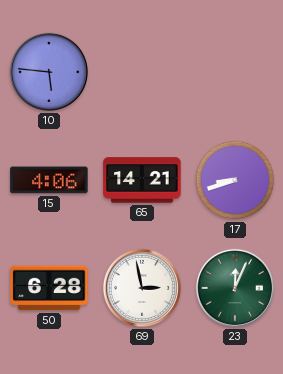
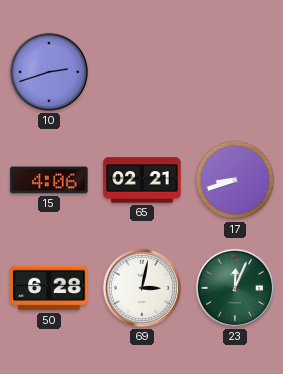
10: 5:46 -> 2:42 (49, 72)
65: 14:21 -> 02:21 (142, 180)
69: 2:58 -> 3:02 (142, 288)
